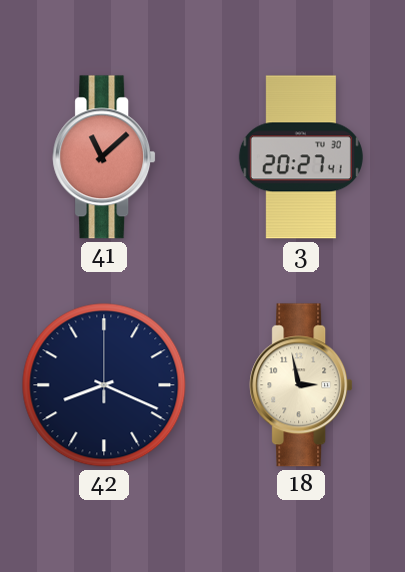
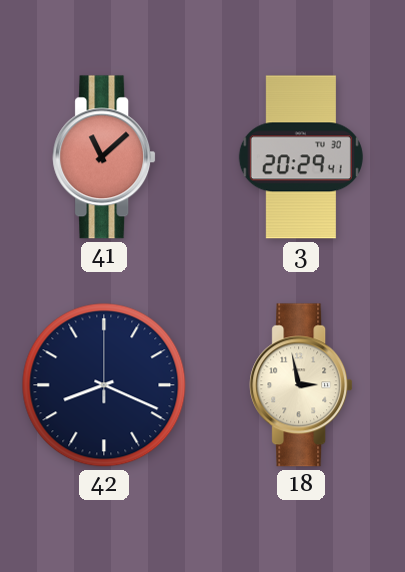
3: 20:27 -> 20:29 (301, 157)
